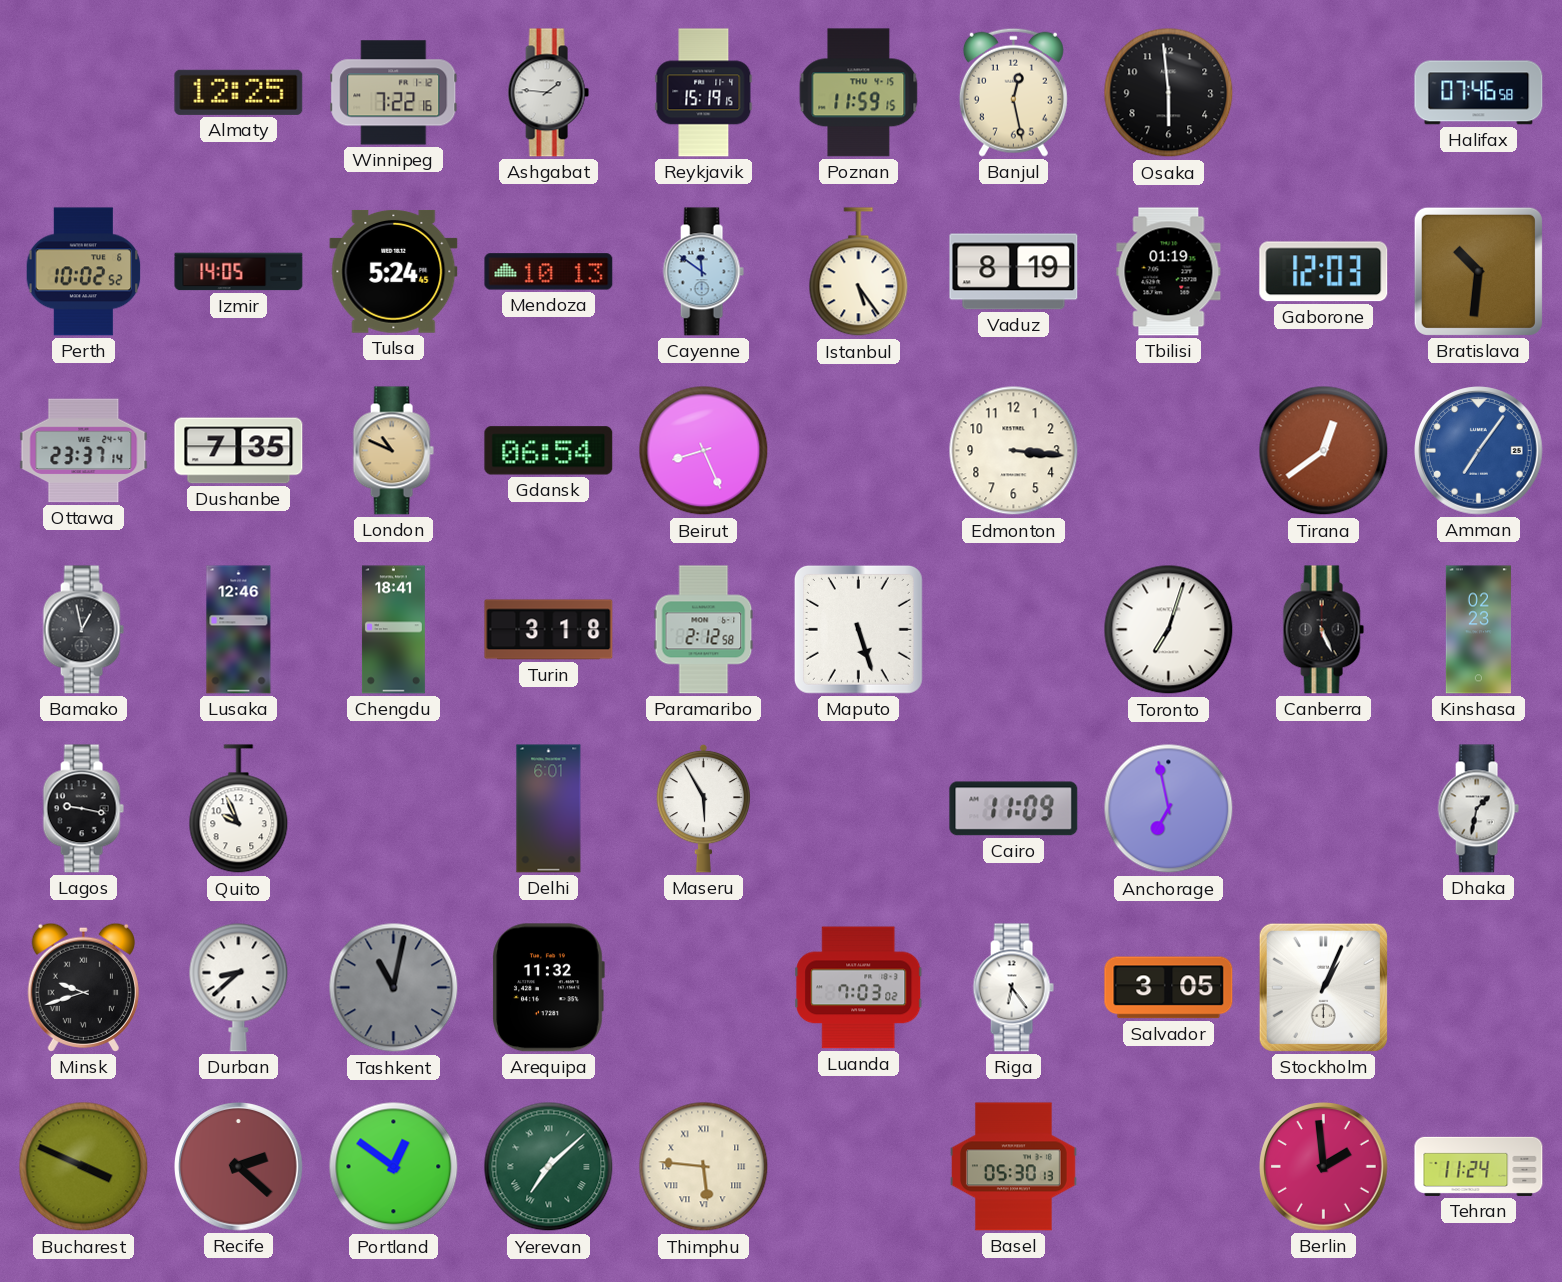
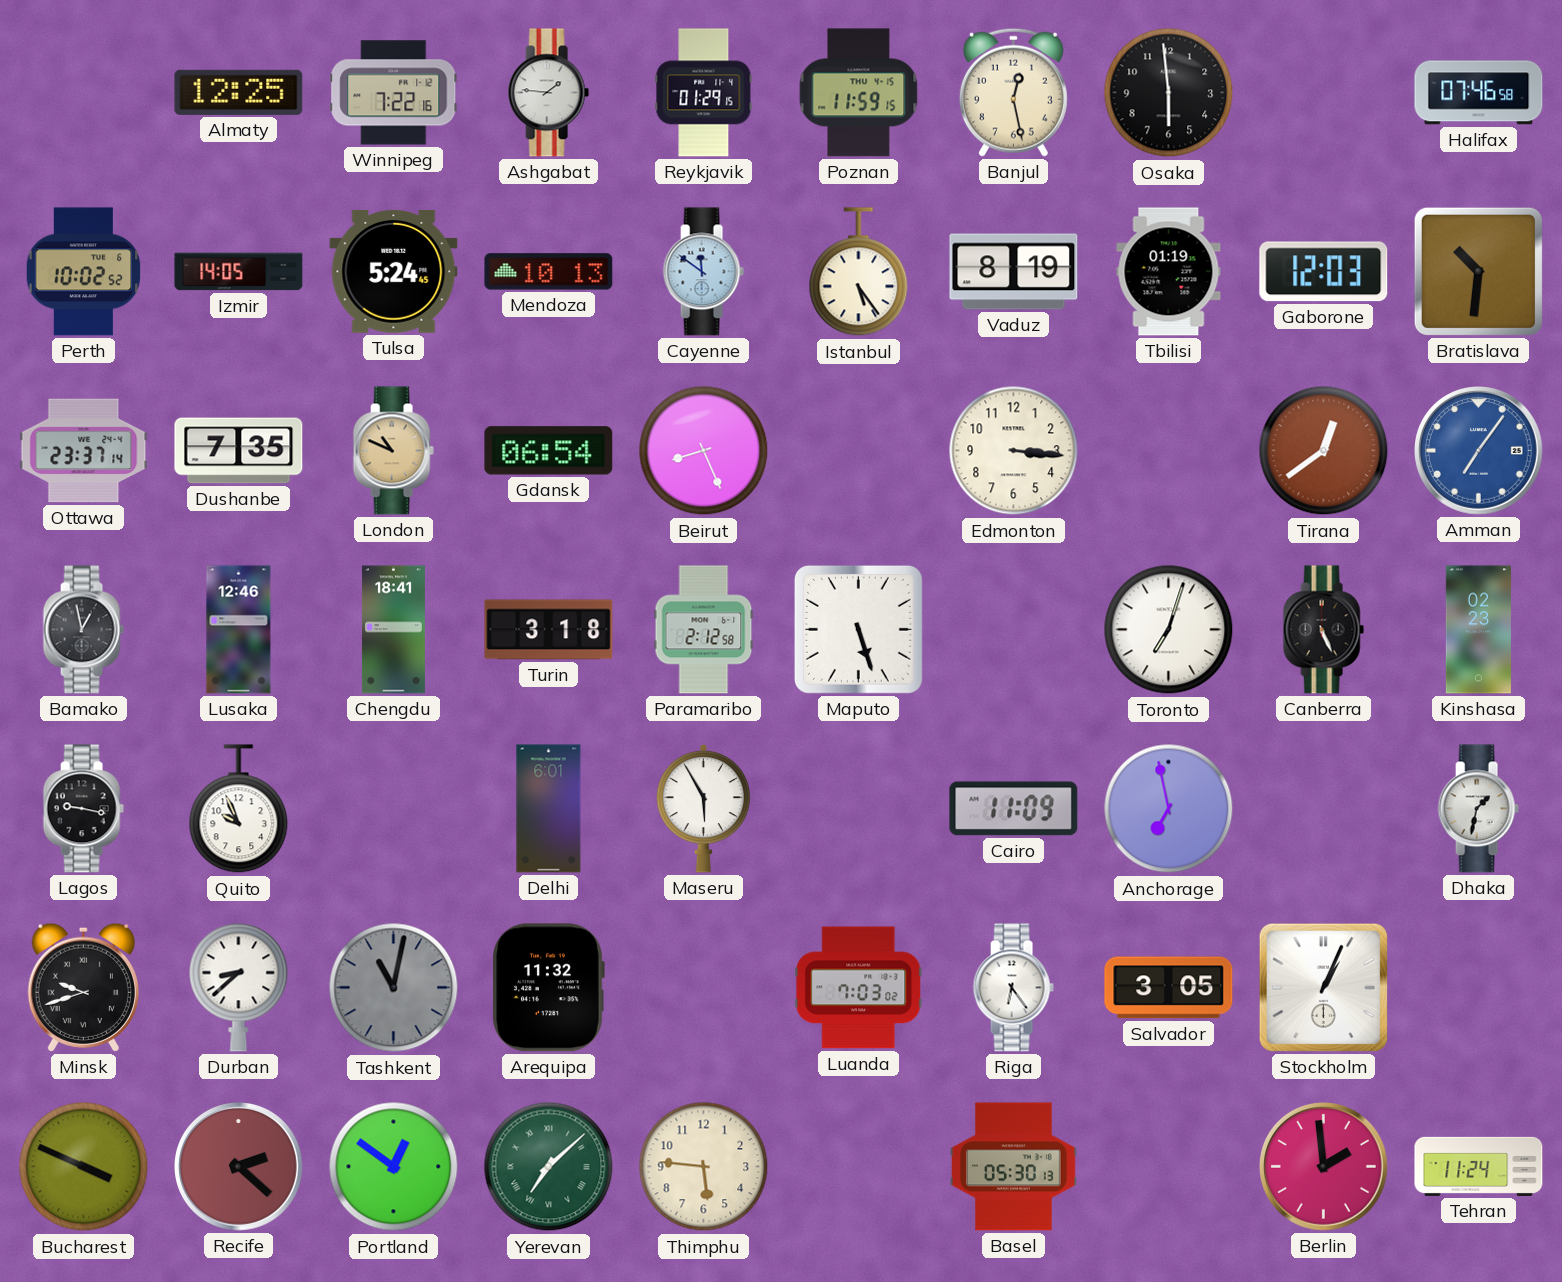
Reykjavik: 15:19 -> 01:29 (704, 93)
Thimphu numerals: Roman -> Arabic (704, 1167)
